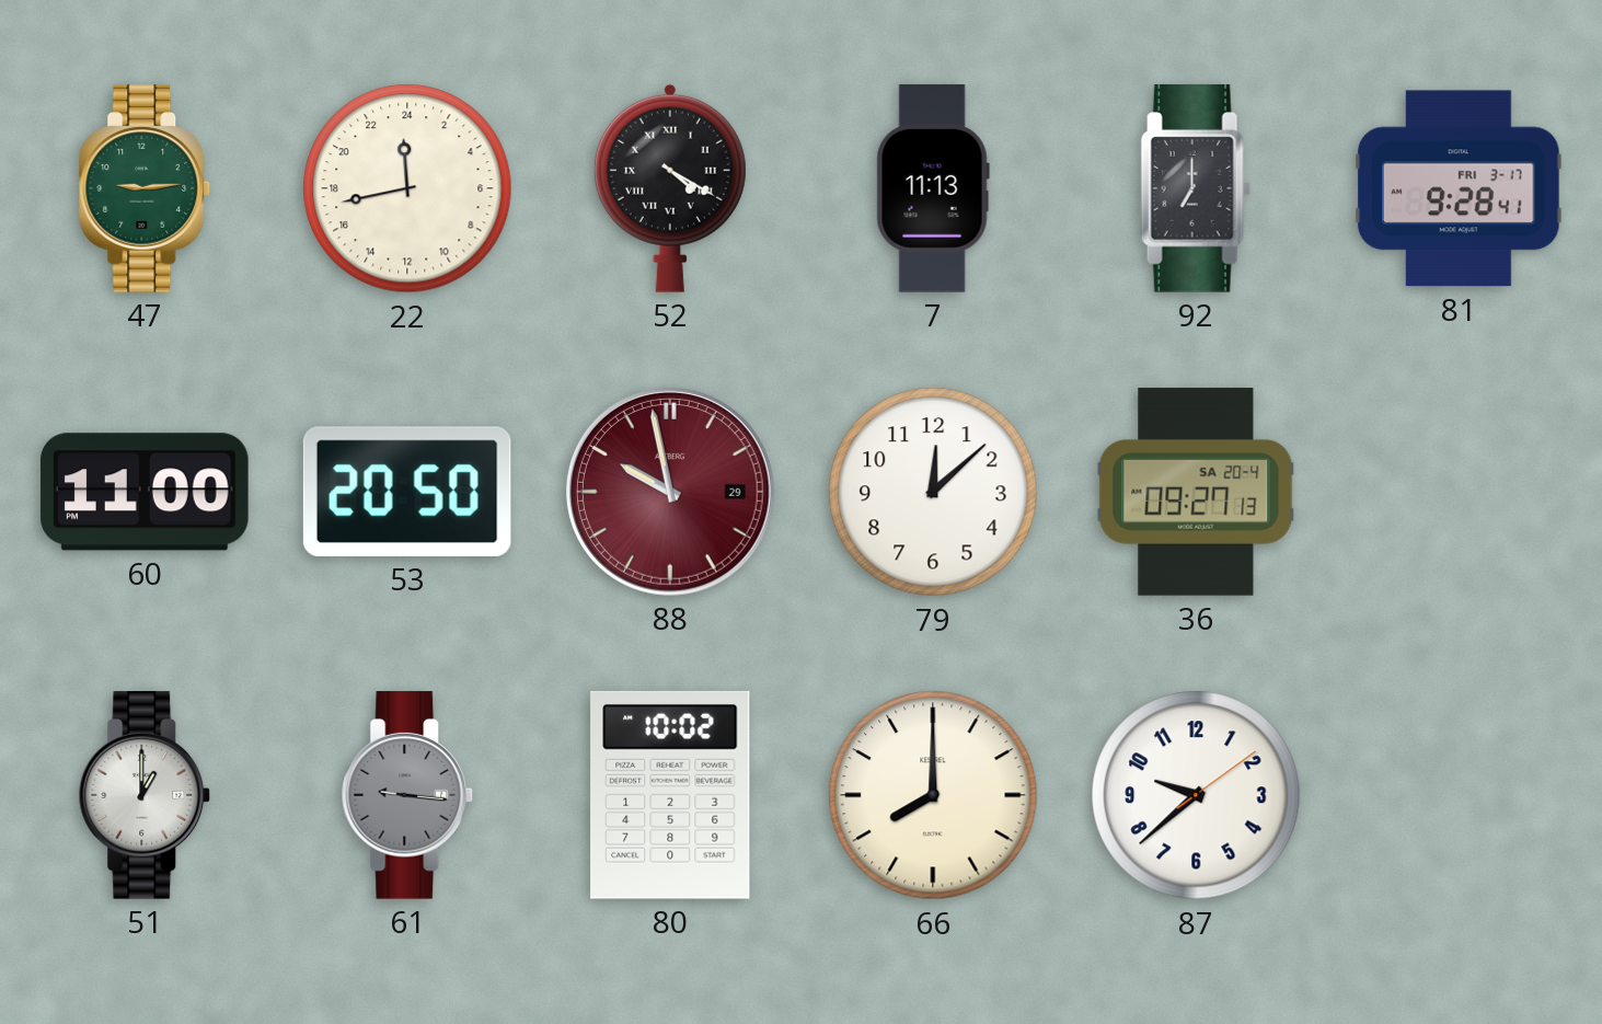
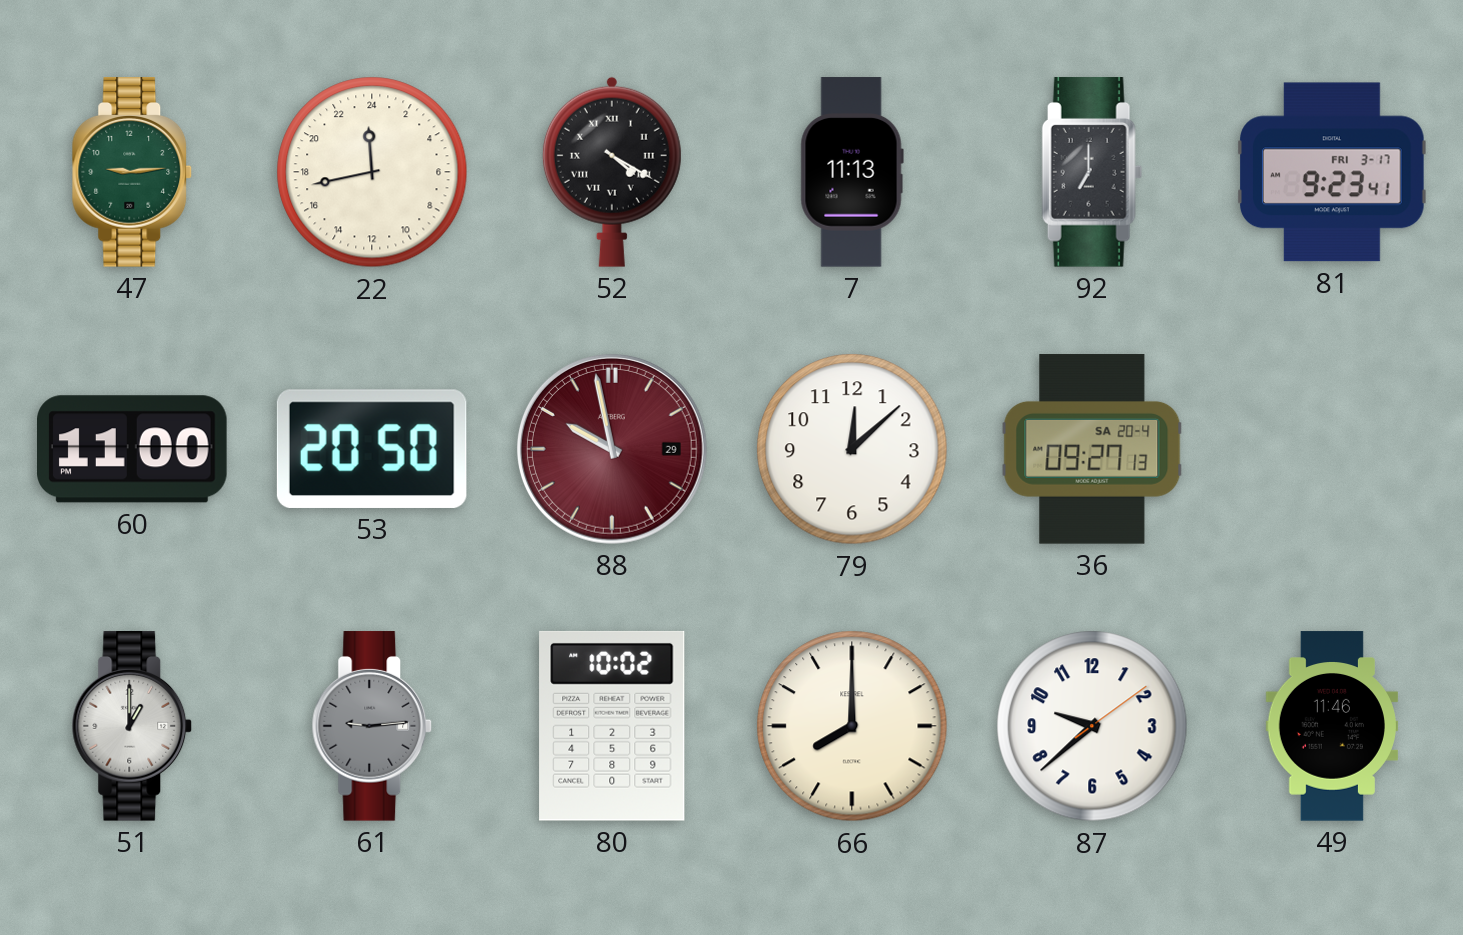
81: 9:28 -> 9:23 (1333, 172)
61: 9:16 -> 9:14 (372, 726)
49: none -> 11:46 (1332, 726)
